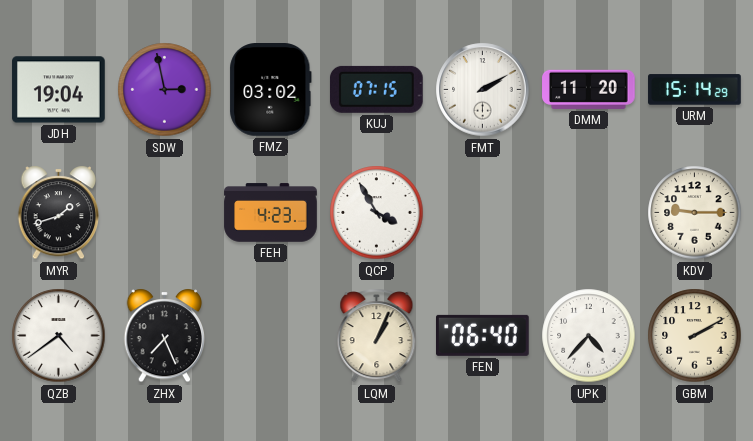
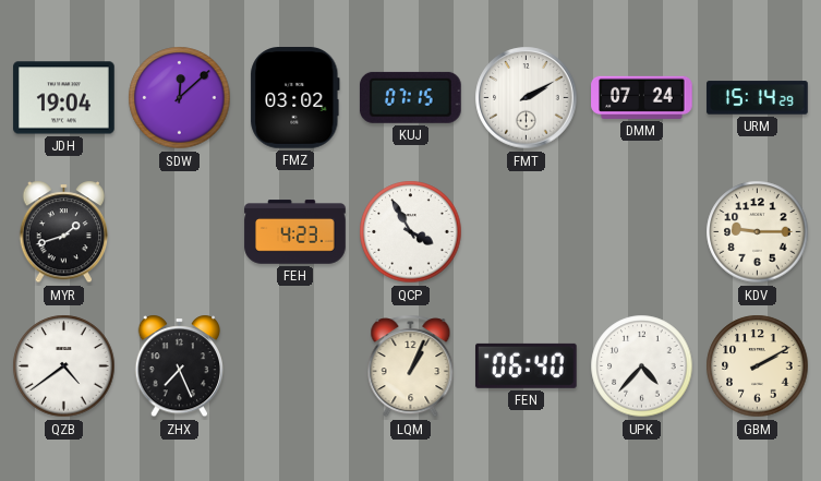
SDW: 2:58 -> 12:08 (180, 98)
DMM: 11:20 -> 07:24 (642, 97)
